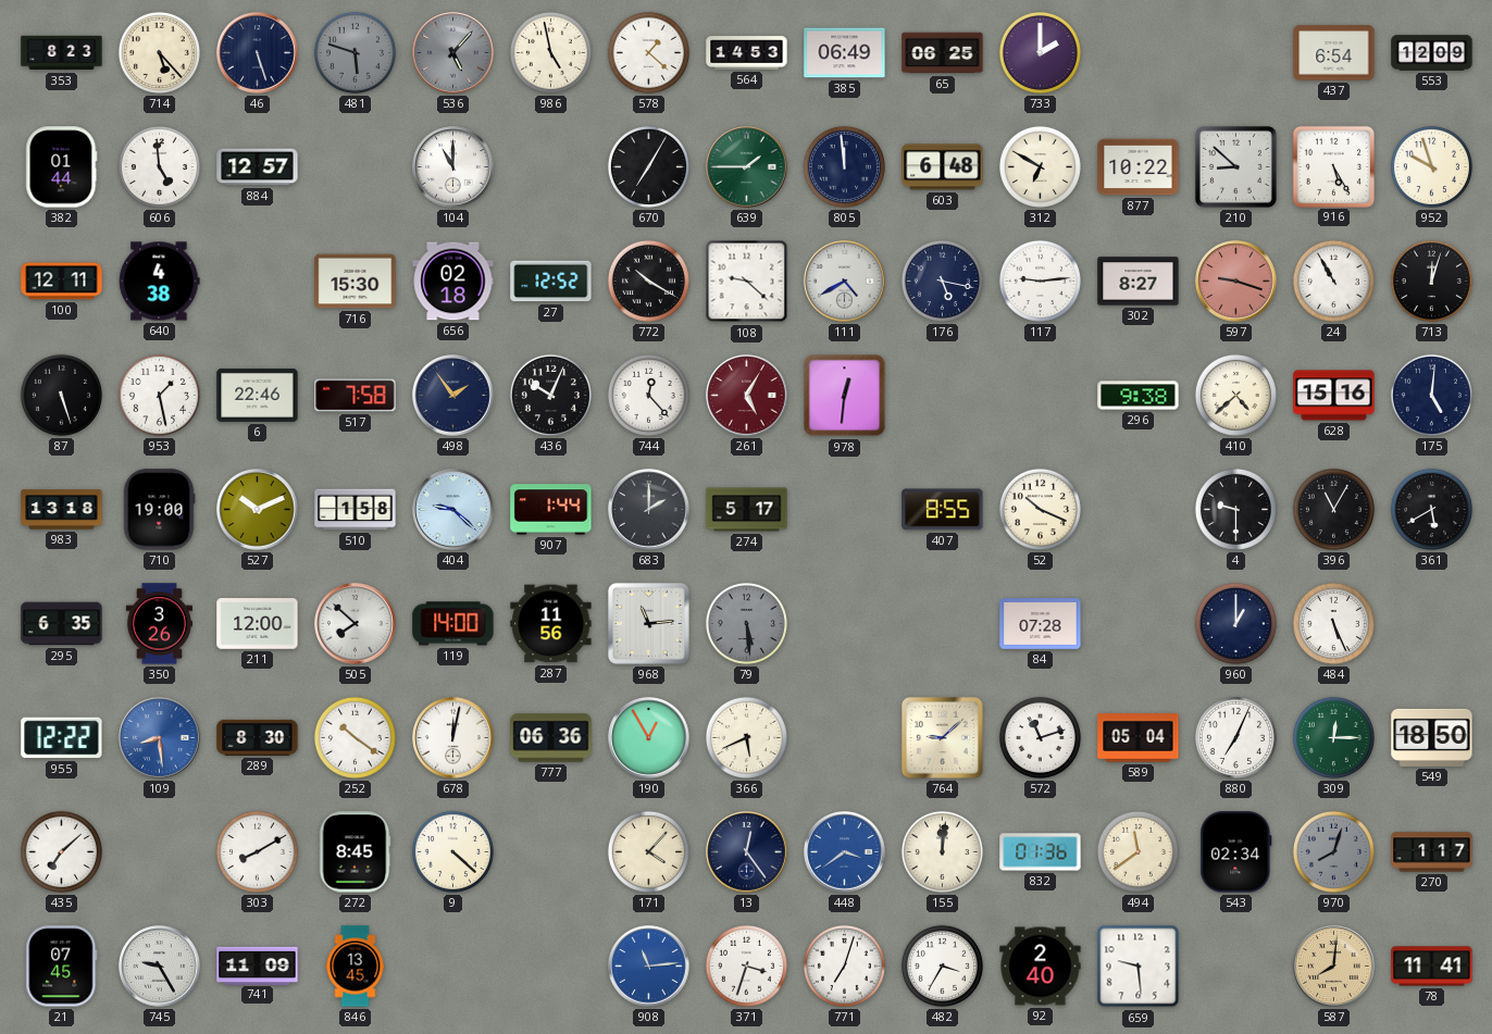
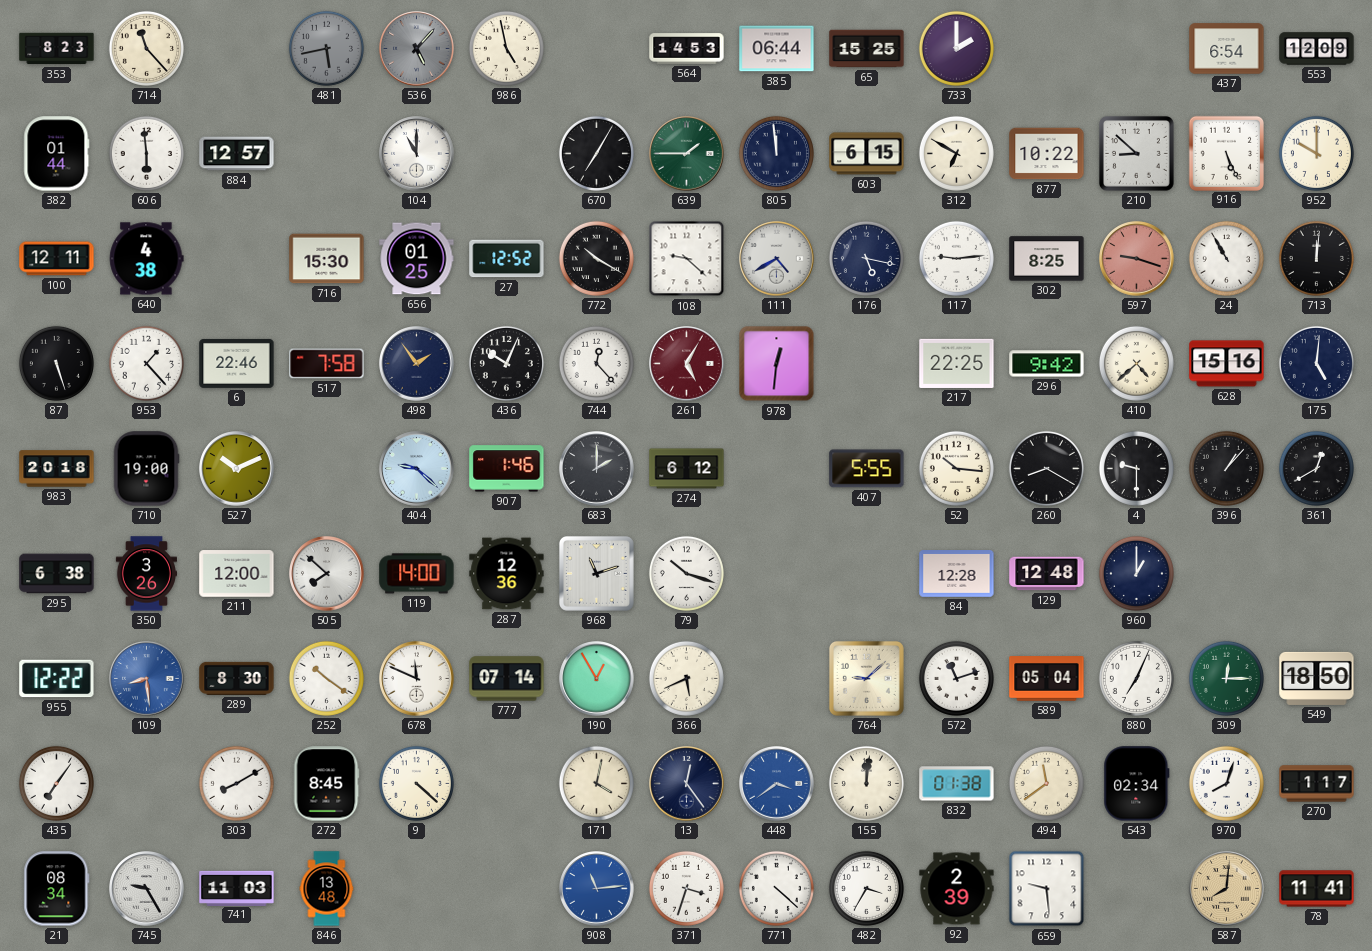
714: 5:23 -> 11:23 (146, 48)
46: 5:27 -> none (258, 53)
481: 5:48 -> 5:43 (326, 48)
578: 1:22 -> none (648, 52)
385: 06:49 -> 06:44 (777, 49)
65: 06:25 -> 15:25 (867, 49)
606: 4:59 -> 5:59 (146, 153)
603: 6:48 -> 6:15 (867, 154)
916: 5:25 -> 5:26 (1226, 153)
952: 9:57 -> 10:00 (1316, 153)
656: 02:18 -> 01:25 (417, 259)
302: 8:27 -> 8:25 (1047, 259)
713: 12:03 -> 12:01 (1316, 258)
953: 1:28 -> 1:23 (146, 363)
217: none -> 22:25 (957, 363)
296: 9:38 -> 9:42 (1047, 364)
983: 13:18 -> 20:18 (57, 469)
510: 1:58 -> none (356, 510)
907: 1:44 -> 1:46 (507, 469)
274: 5:17 -> 6:12 (687, 469)
407: 8:55 -> 5:55 (867, 469)
52: 10:19 -> 10:16 (956, 468)
260: none -> 8:20 (1046, 468)
396: 11:05 -> 1:07 (1226, 468)
361: 5:40 -> 12:40 (1316, 468)
295: 6:35 -> 6:38 (57, 574)
287: 11:56 -> 12:36 (507, 574)
968: 11:14 -> 11:12 (596, 573)
79: 5:29 -> 10:18 (686, 573)
79 dial: grey -> white (686, 573)
84: 07:28 -> 12:28 (957, 574)
129: none -> 12:48 (1047, 574)
484: 5:26 -> none (1333, 623)
678: 12:02 -> 11:49 (417, 679)
777: 06:36 -> 07:14 (507, 679)
435: 7:08 -> 7:06 (56, 783)
171: 4:07 -> 4:02 (596, 783)
832: 01:36 -> 01:38 (957, 784)
970 dial: grey -> white (1226, 783)
21: 07:45 -> 08:34 (57, 889)
741: 11:09 -> 11:03 (237, 888)
846: 13:45 -> 13:48 (327, 889)
771: 7:03 -> 4:22 (776, 888)
92: 2:40 -> 2:39 (957, 889)
